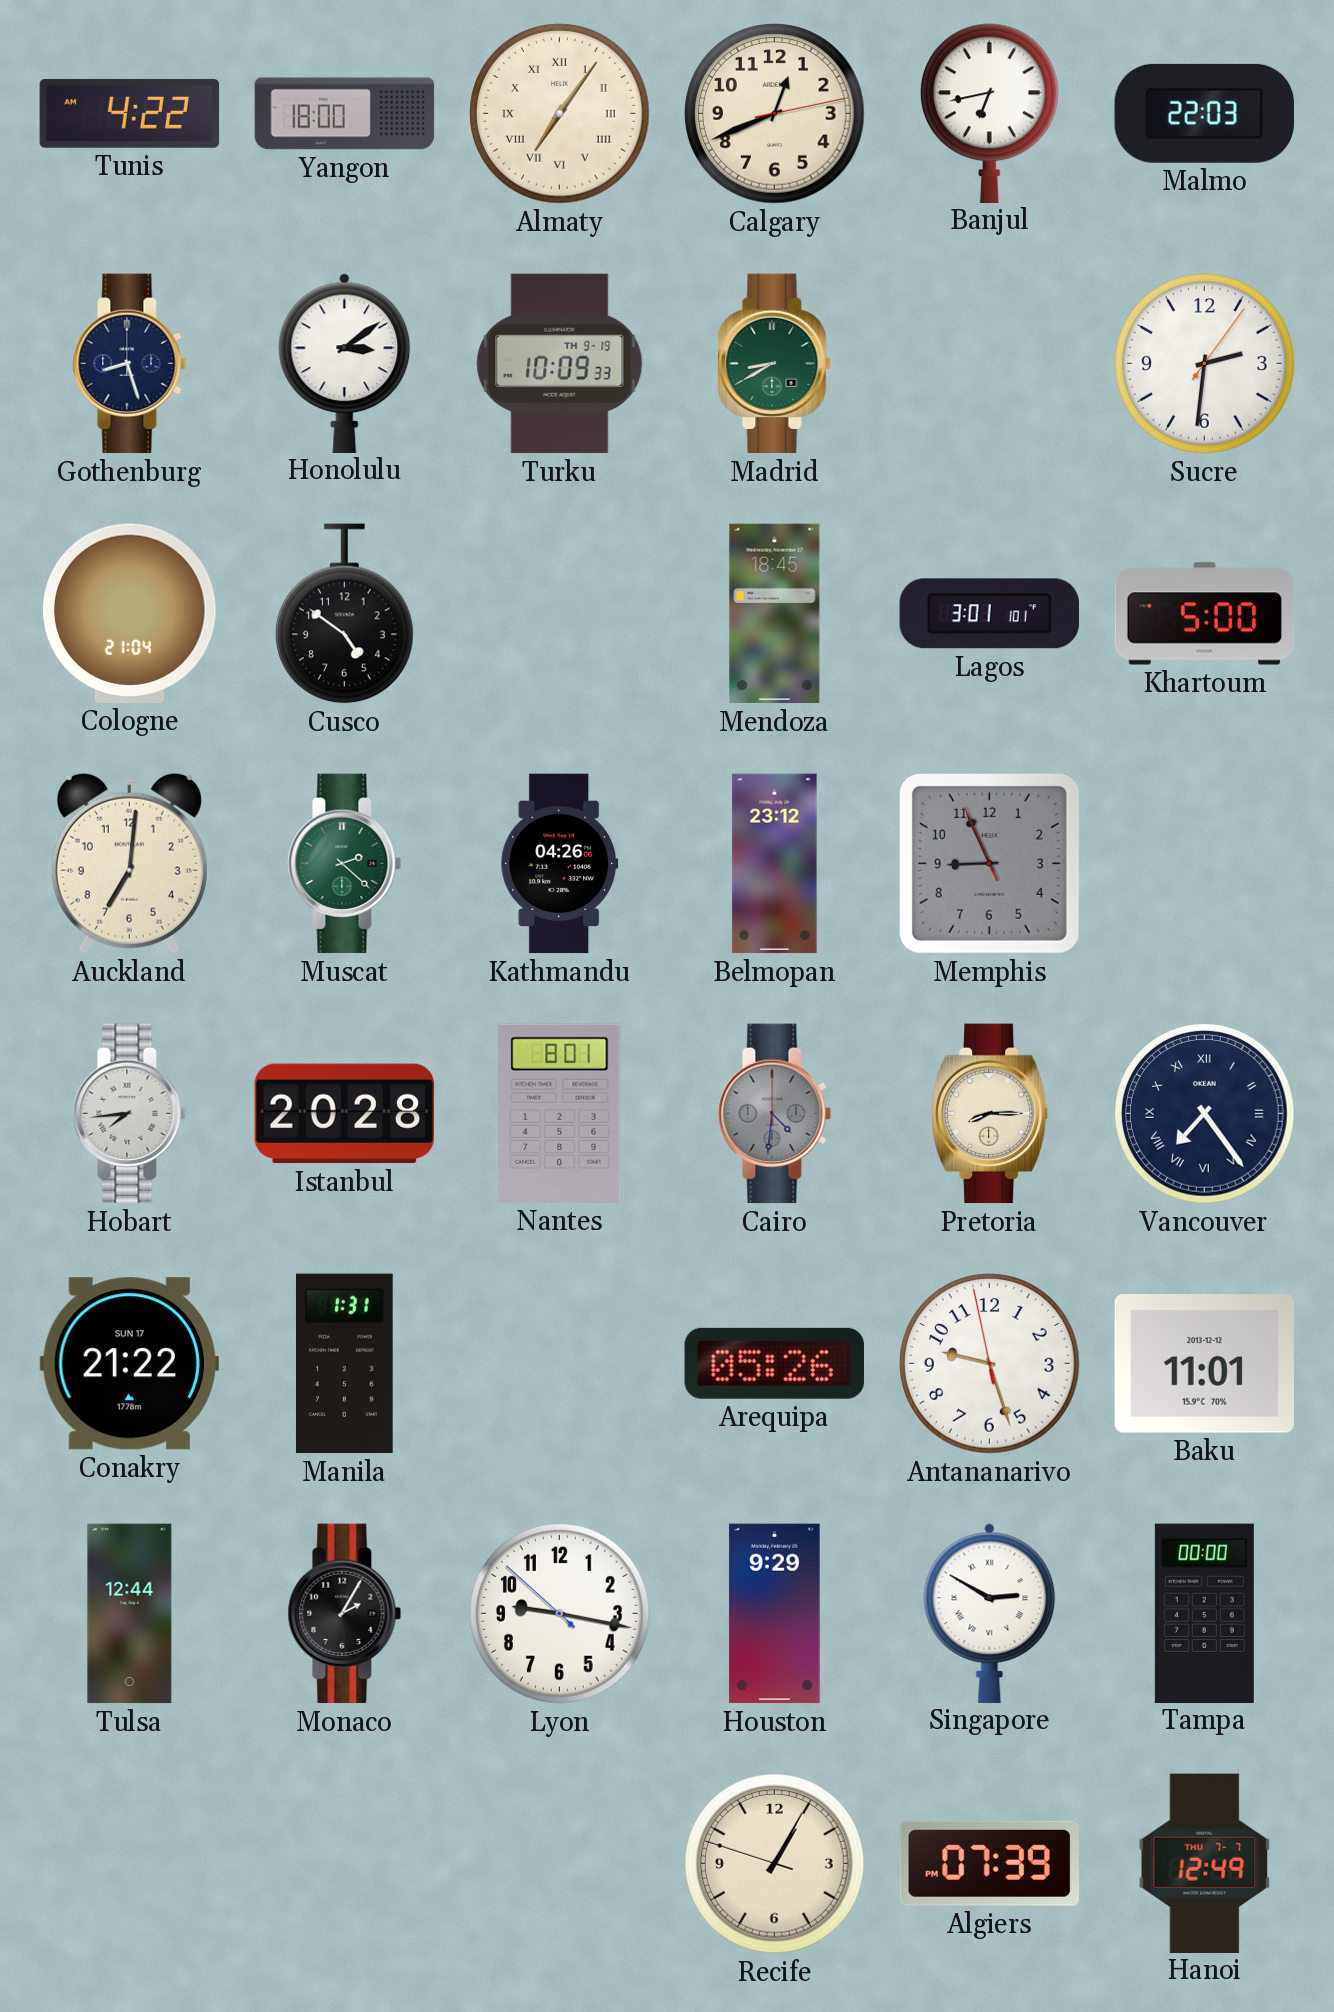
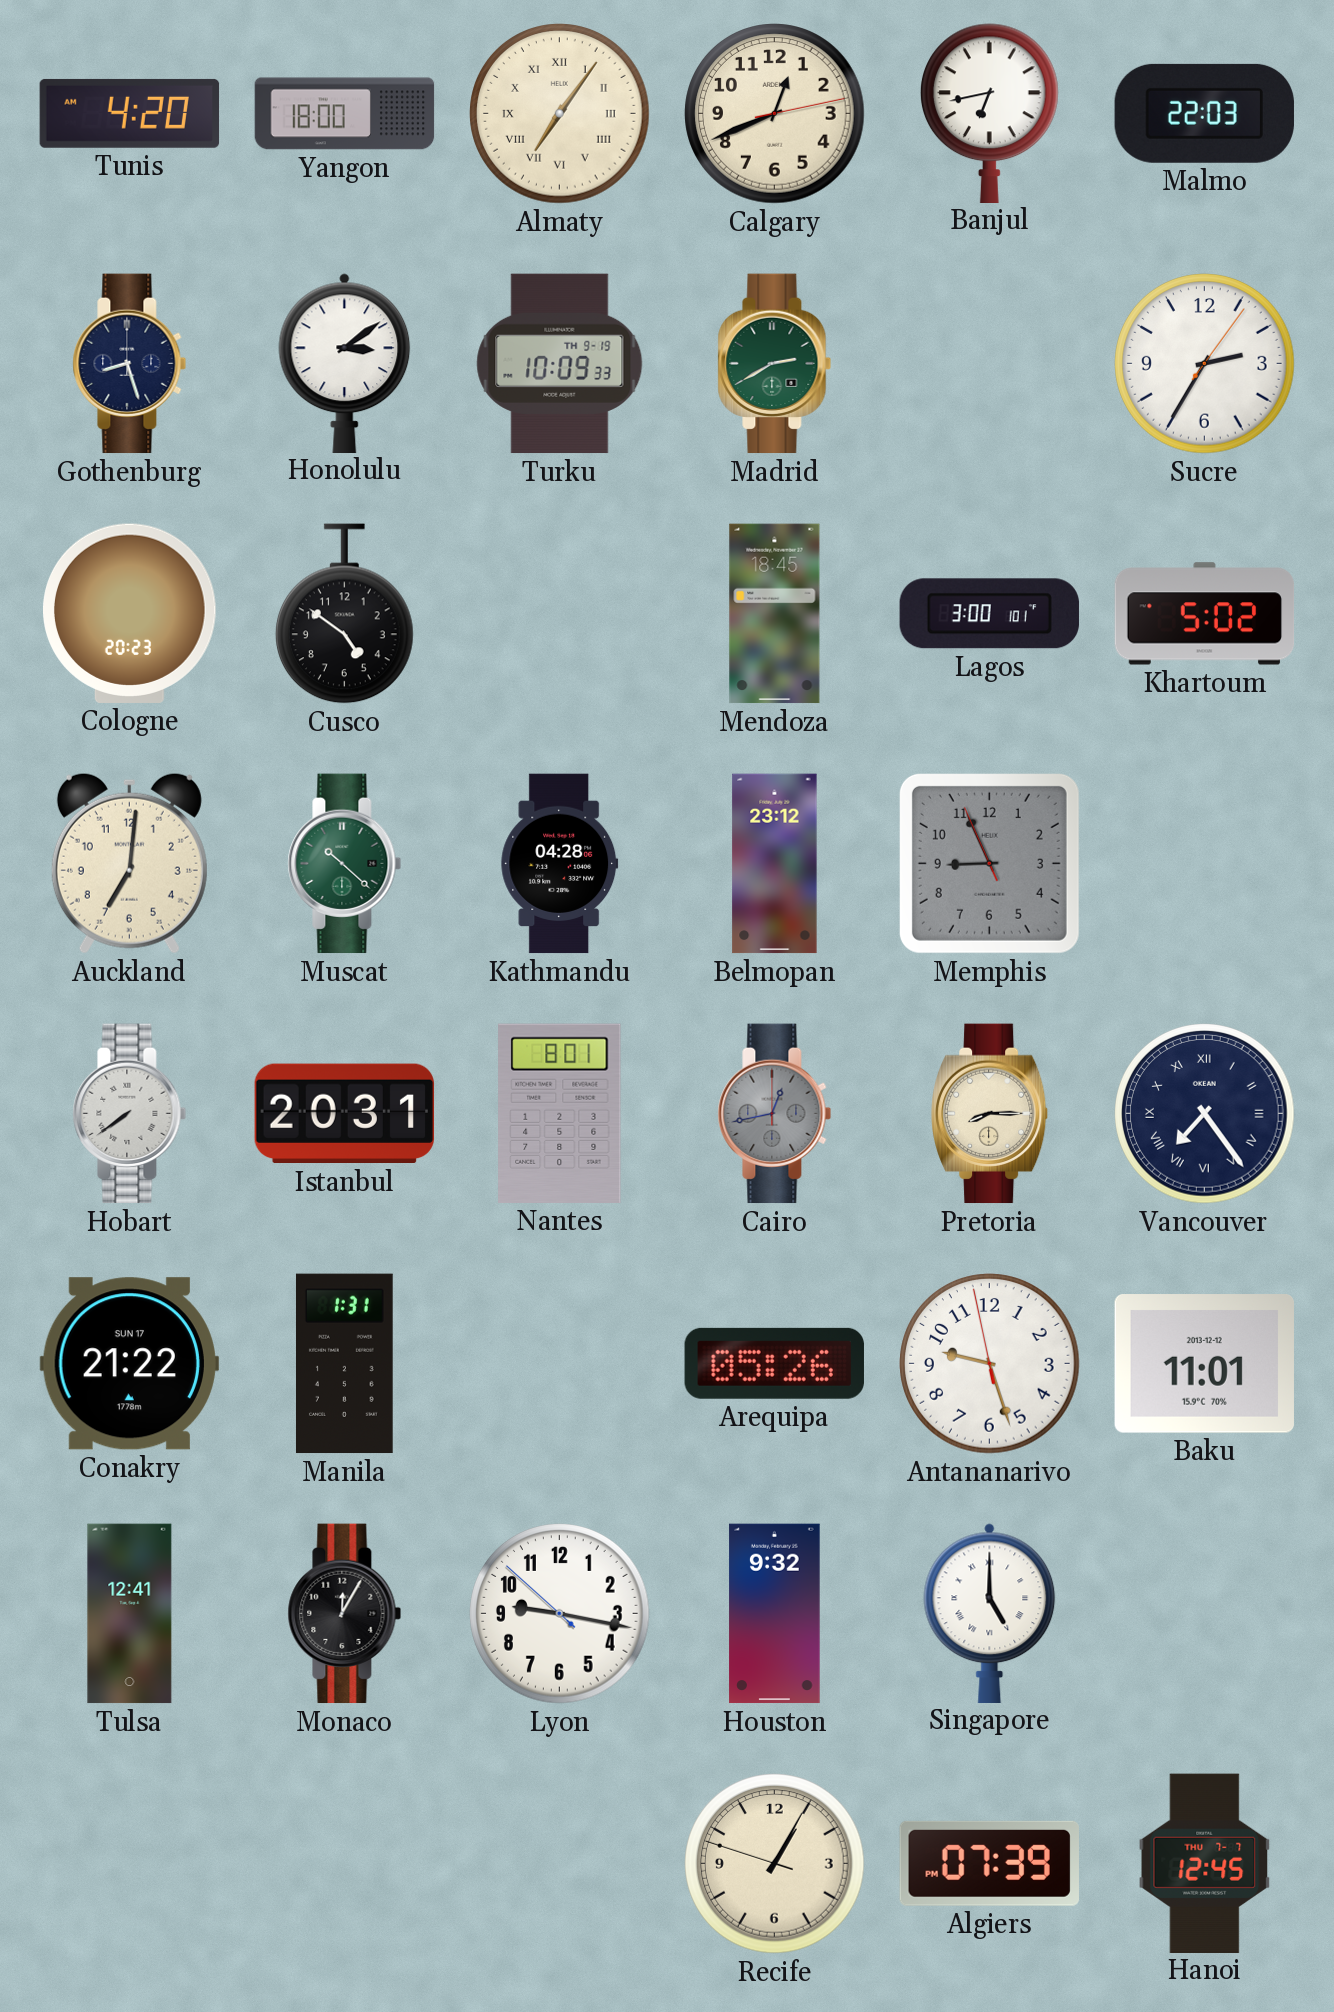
Tunis: 4:22 -> 4:20 (130, 113)
Madrid: 8:40 -> 2:40 (775, 364)
Sucre: 2:31 -> 2:35 (1205, 364)
Cologne: 21:04 -> 20:23 (130, 613)
Lagos: 3:01 -> 3:00 (989, 614)
Khartoum: 5:00 -> 5:02 (1205, 614)
Muscat: 2:22 -> 10:22 (345, 864)
Kathmandu: 04:26 -> 04:28 (560, 864)
Hobart: 7:44 -> 7:39 (130, 1114)
Istanbul: 20:28 -> 20:31 (344, 1114)
Cairo: 4:31 -> 12:43 (775, 1114)
Tulsa: 12:44 -> 12:41 (130, 1614)
Monaco: 2:05 -> 12:05 (345, 1614)
Houston: 9:29 -> 9:32 (775, 1614)
Singapore: 2:50 -> 5:00 (990, 1613)
Tampa: 00:00 -> none (1204, 1613)
Hanoi: 12:49 -> 12:45 (1205, 1863)
